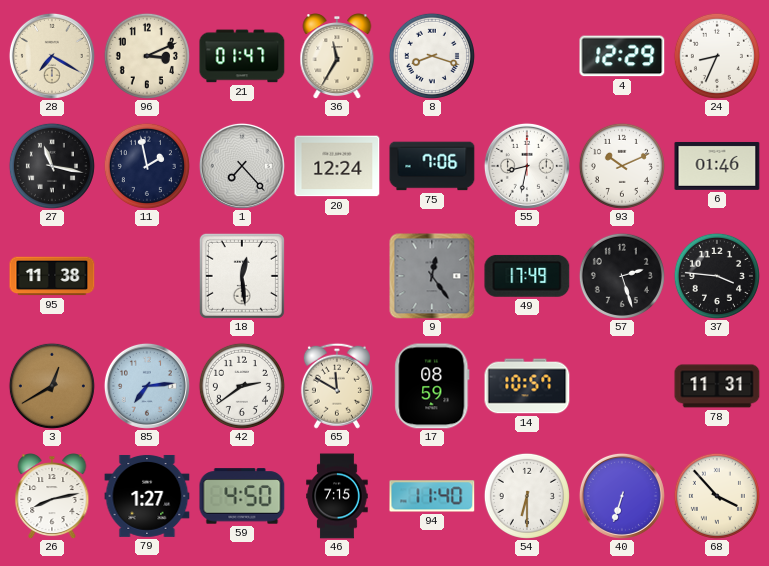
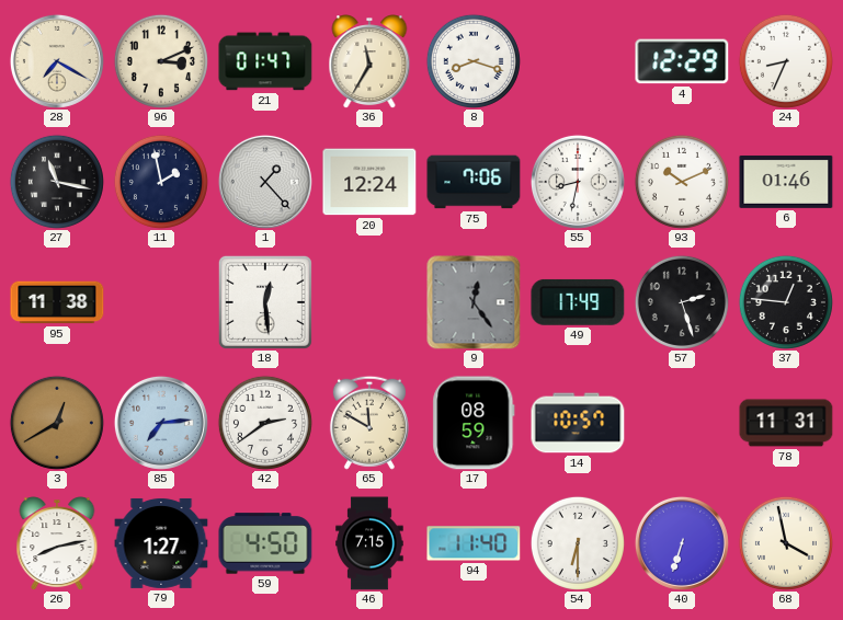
1: 7:23 -> 1:23 (265, 182)
37: 3:46 -> 12:46 (786, 302)
68: 3:53 -> 3:58 (786, 543)
